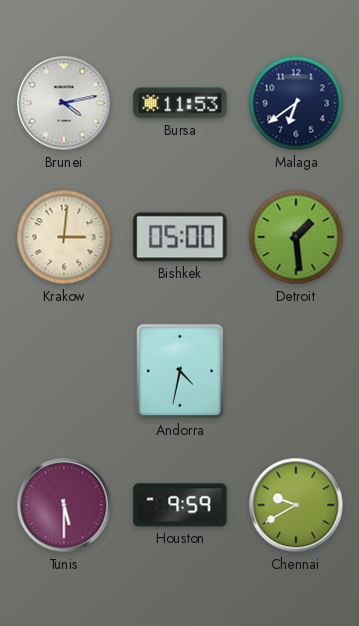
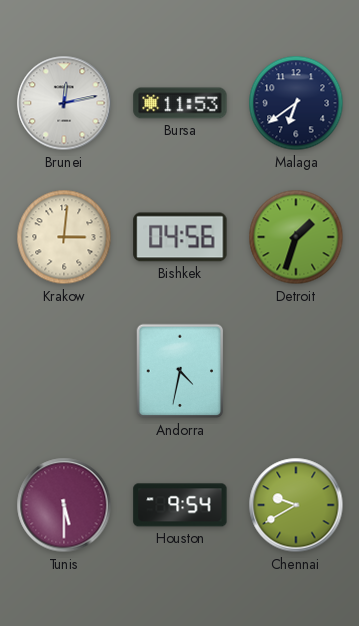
Brunei: 4:13 -> 12:13 (64, 103)
Bishkek: 05:00 -> 04:56 (180, 237)
Detroit: 1:29 -> 1:33 (296, 237)
Houston: 9:59 -> 9:54 (180, 505)
